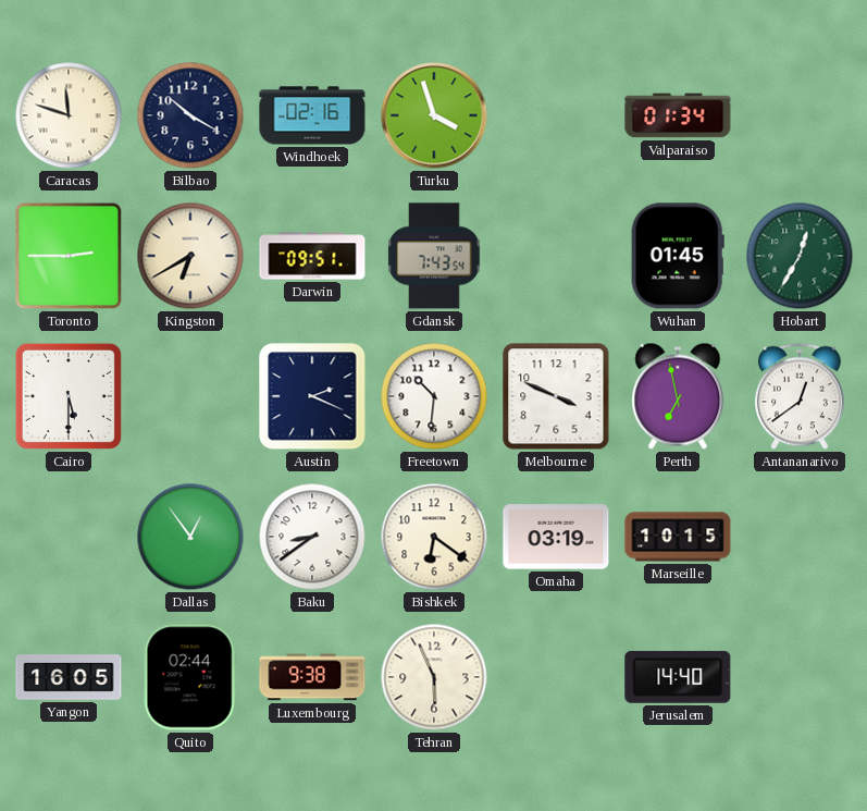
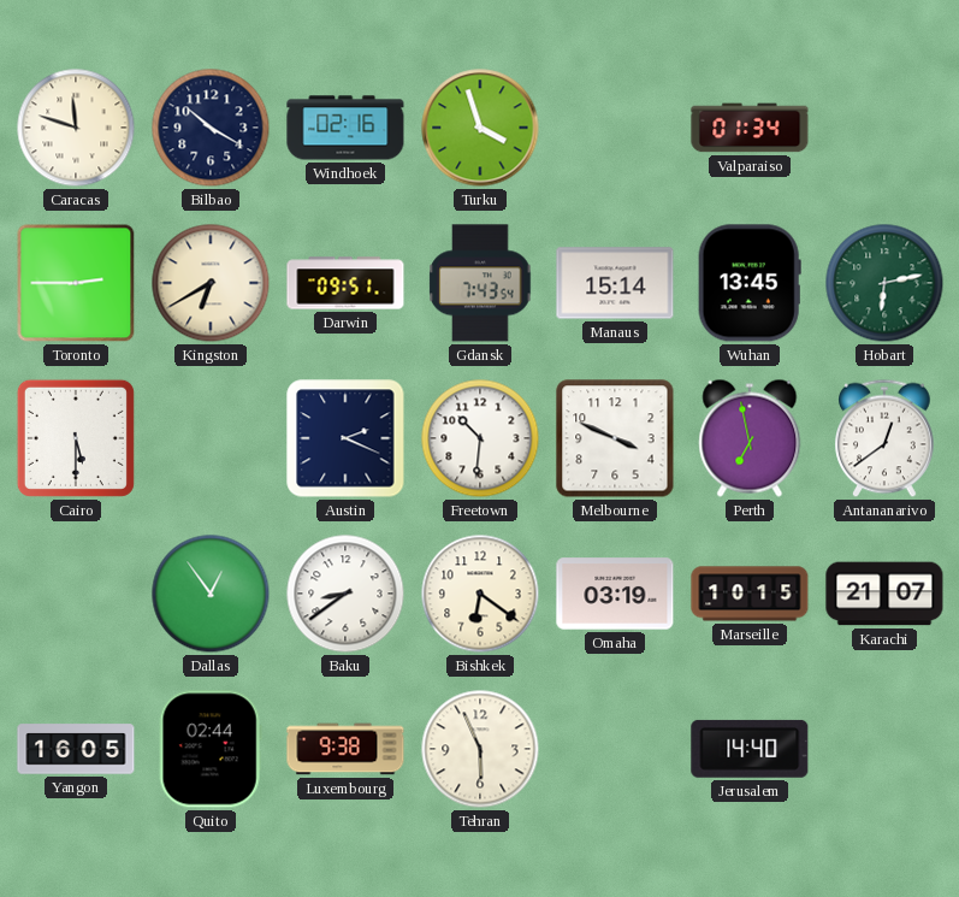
Manaus: none -> 15:14 (615, 283)
Wuhan: 01:45 -> 13:45 (750, 283)
Hobart: 12:35 -> 6:13 (884, 283)
Karachi: none -> 21:07 (884, 594)
